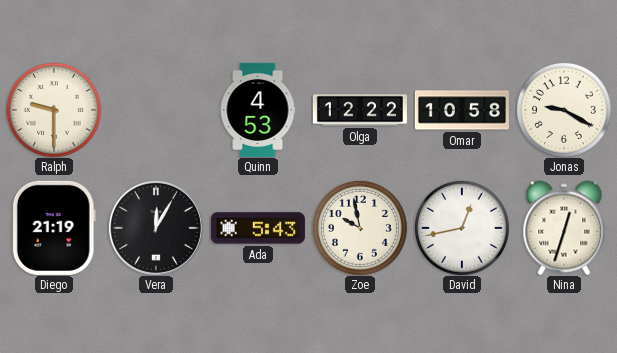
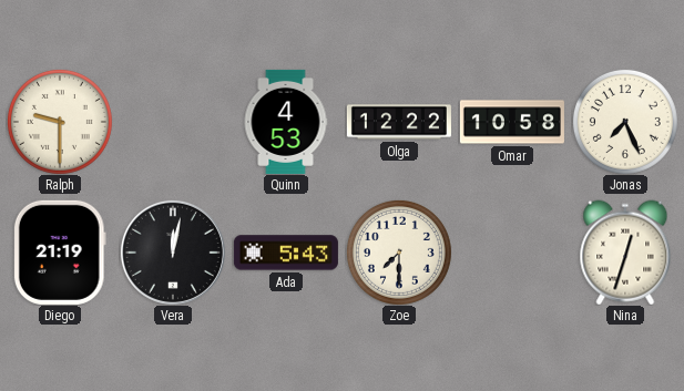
Jonas: 9:20 -> 7:26 (625, 122)
Vera: 12:05 -> 12:02 (173, 253)
Zoe: 9:58 -> 7:30 (399, 253)
David: 12:43 -> none (462, 228)
